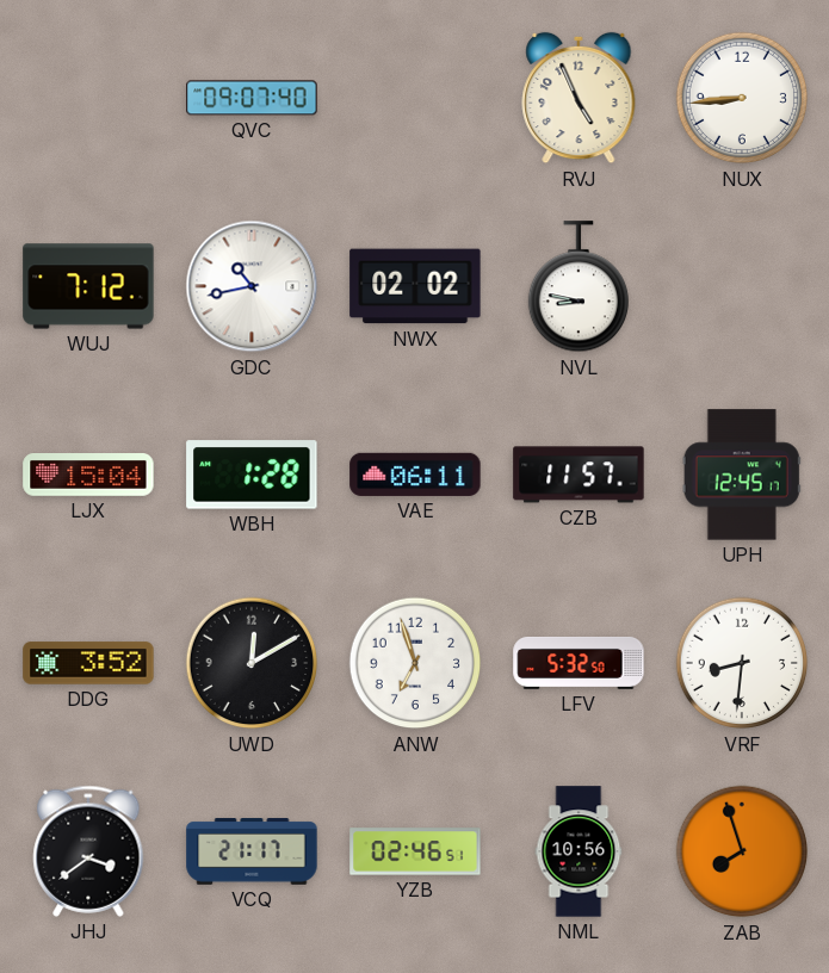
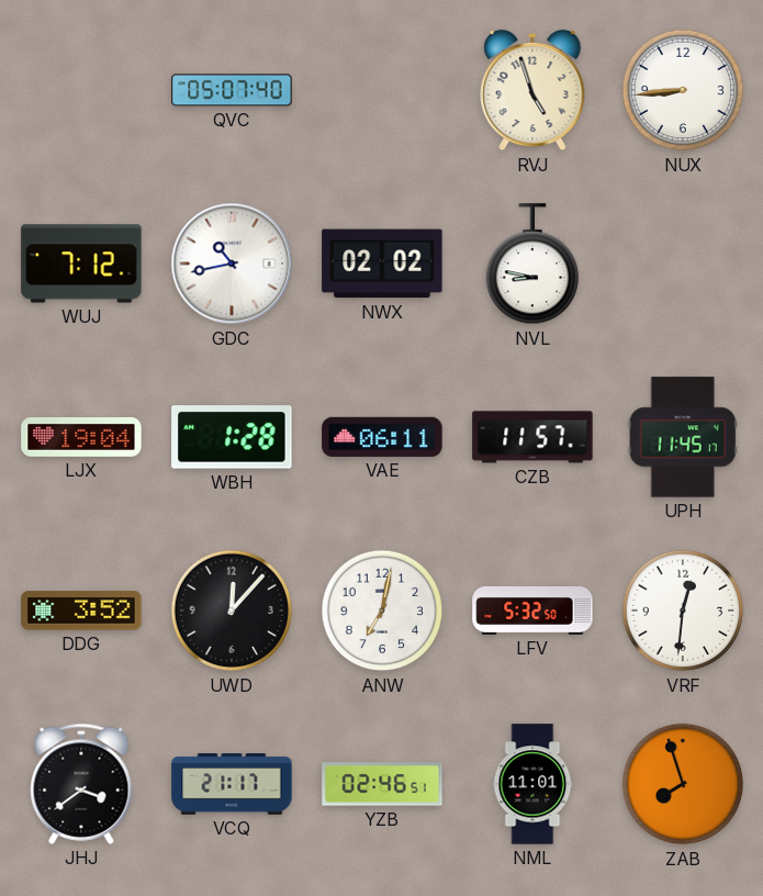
QVC: 09:07 -> 05:07 (232, 90)
RVJ: 4:56 -> 4:57 (532, 90)
LJX: 15:04 -> 19:04 (81, 438)
UPH: 12:45 -> 11:45 (683, 437)
UWD: 12:10 -> 12:07 (232, 611)
ANW: 6:57 -> 7:02 (382, 611)
VRF: 8:31 -> 12:31 (683, 611)
NML: 10:56 -> 11:01 (532, 784)
